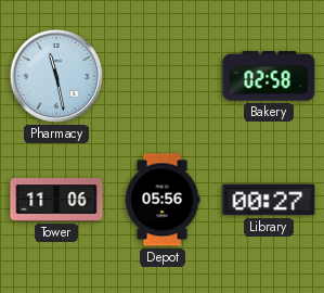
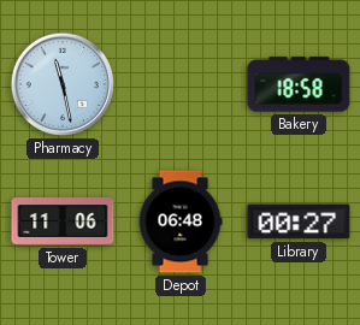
Bakery: 02:58 -> 18:58 (299, 84)
Depot: 05:56 -> 06:48 (181, 221)
